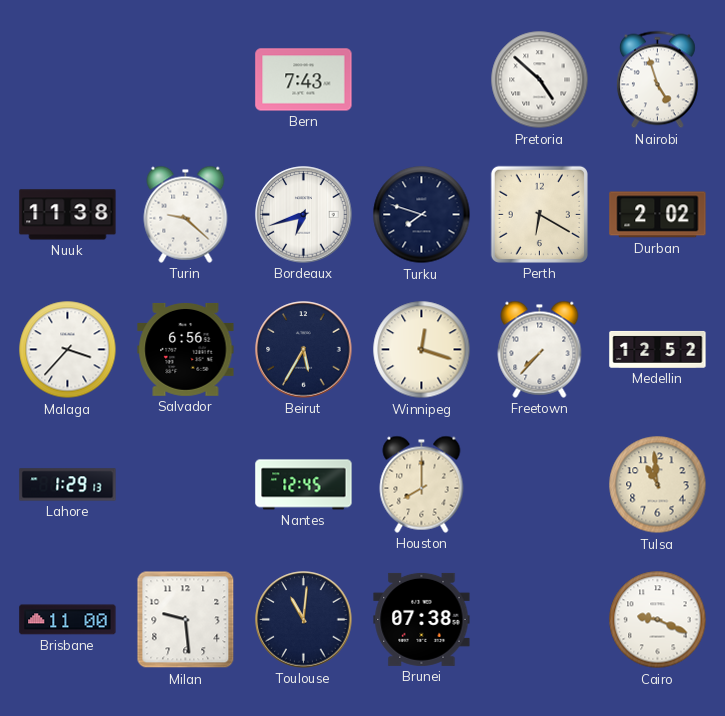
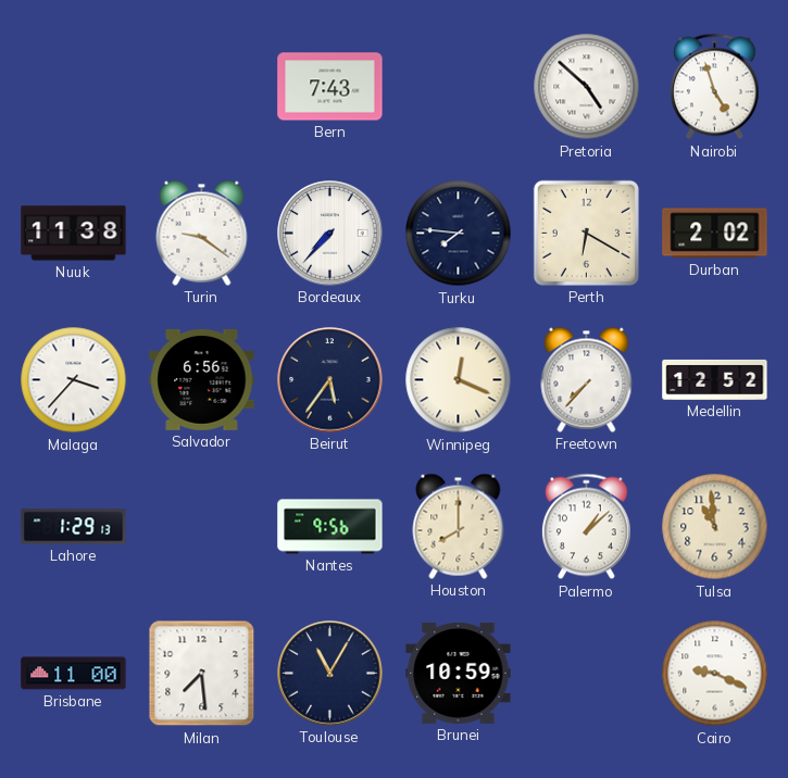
Turin: 9:22 -> 9:21 (202, 233)
Bordeaux: 6:42 -> 7:37 (330, 234)
Turku: 7:48 -> 7:46 (459, 234)
Beirut: 5:35 -> 5:36 (330, 380)
Winnipeg: 12:18 -> 12:19 (459, 380)
Nantes: 12:45 -> 9:56 (330, 527)
Palermo: none -> 1:08 (586, 527)
Milan: 9:29 -> 7:29 (202, 674)
Toulouse: 11:01 -> 11:05 (330, 674)
Brunei: 07:38 -> 10:59 (459, 673)
